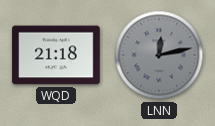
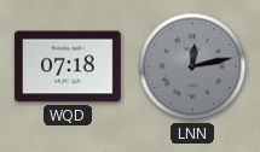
WQD: 21:18 -> 07:18 (68, 66)
